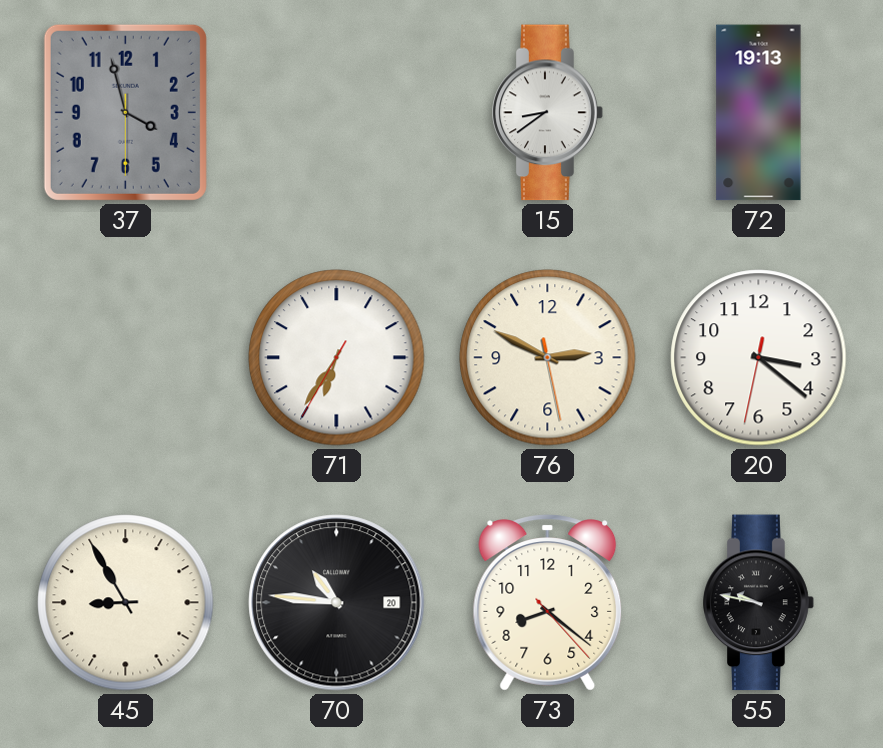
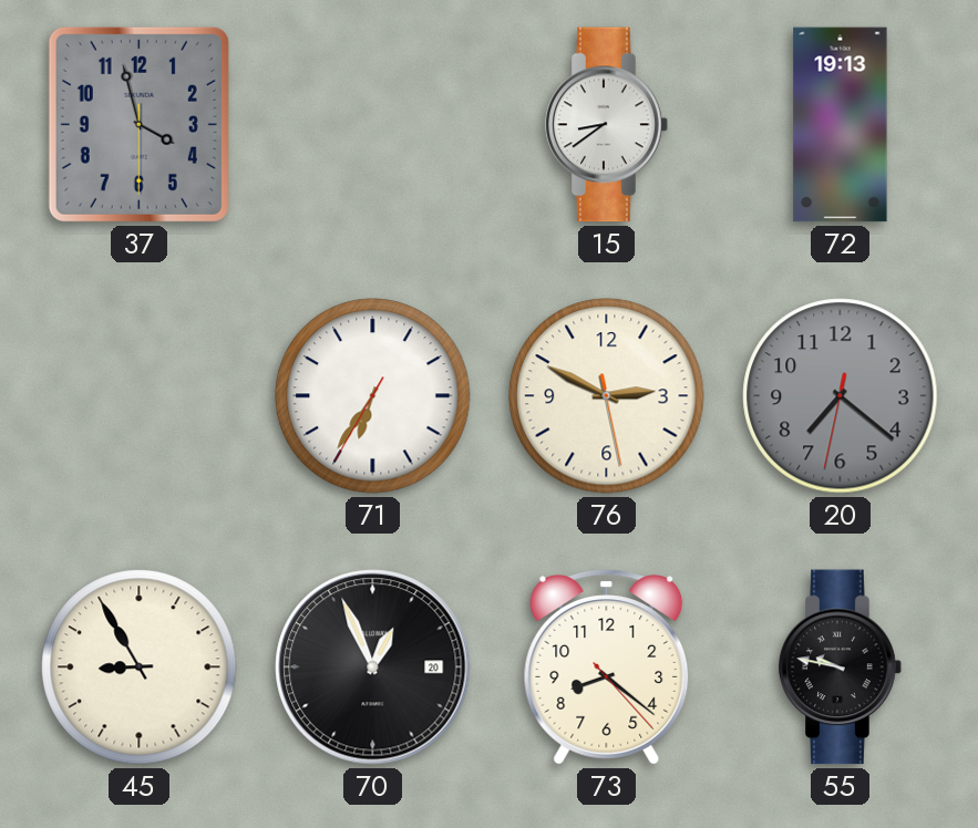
20: 3:21 -> 7:21 (841, 396)
20 dial: white -> grey (841, 396)
70: 10:46 -> 12:56 (373, 667)
